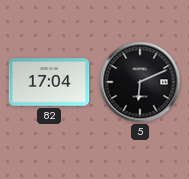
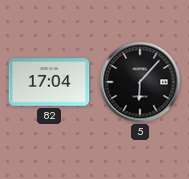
5: 6:11 -> 6:07 (140, 82)
